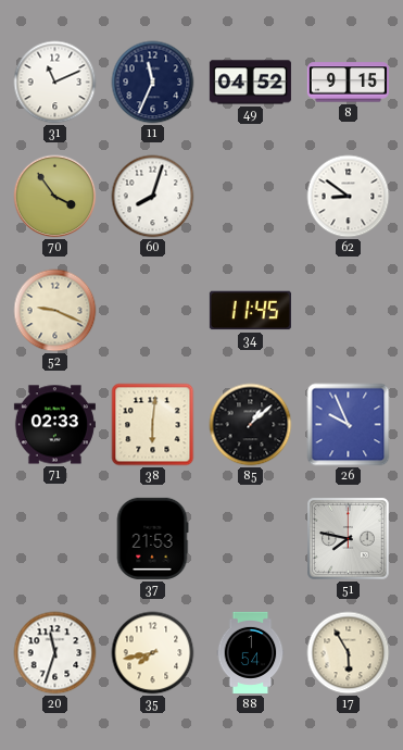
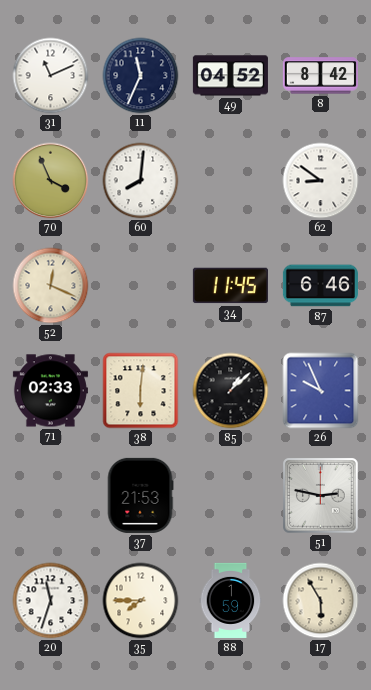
8: 9:15 -> 8:42 (320, 76)
70: 3:54 -> 3:56 (51, 181)
60: 8:03 -> 8:01 (141, 181)
52: 9:19 -> 12:19 (51, 286)
87: none -> 6:46 (320, 286)
51: 7:47 -> 2:47 (321, 496)
35: 7:43 -> 7:45 (141, 601)
88: 1:54 -> 1:59 (231, 600)
